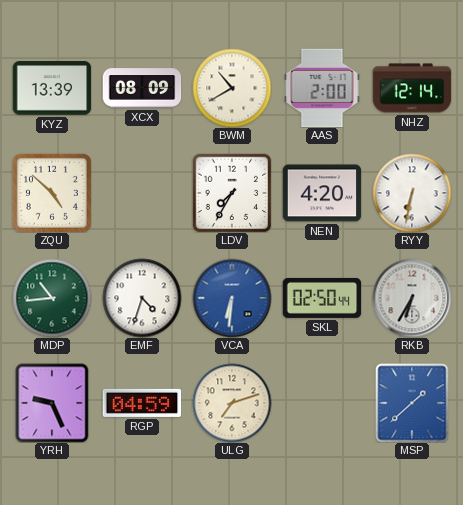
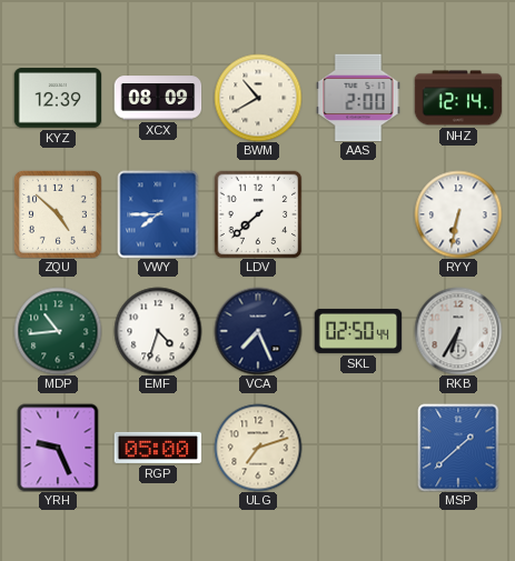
KYZ: 13:39 -> 12:39 (58, 98)
VWY: none -> 7:45 (158, 214)
LDV: 7:35 -> 7:38 (258, 214)
NEN: 4:20 -> none (322, 193)
VCA: 6:31 -> 7:26 (258, 331)
VCA dial: blue -> navy (258, 331)
RGP: 04:59 -> 05:00 (158, 448)
